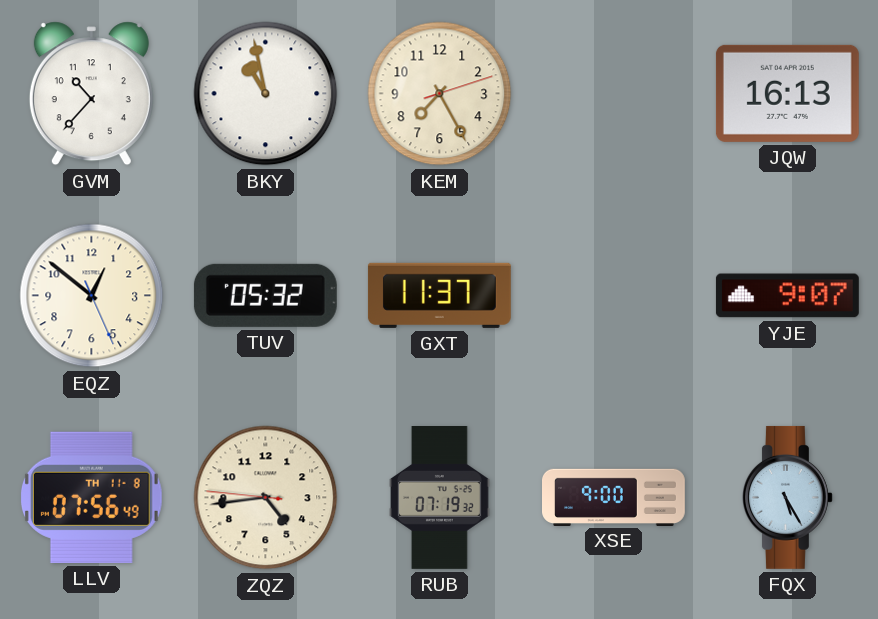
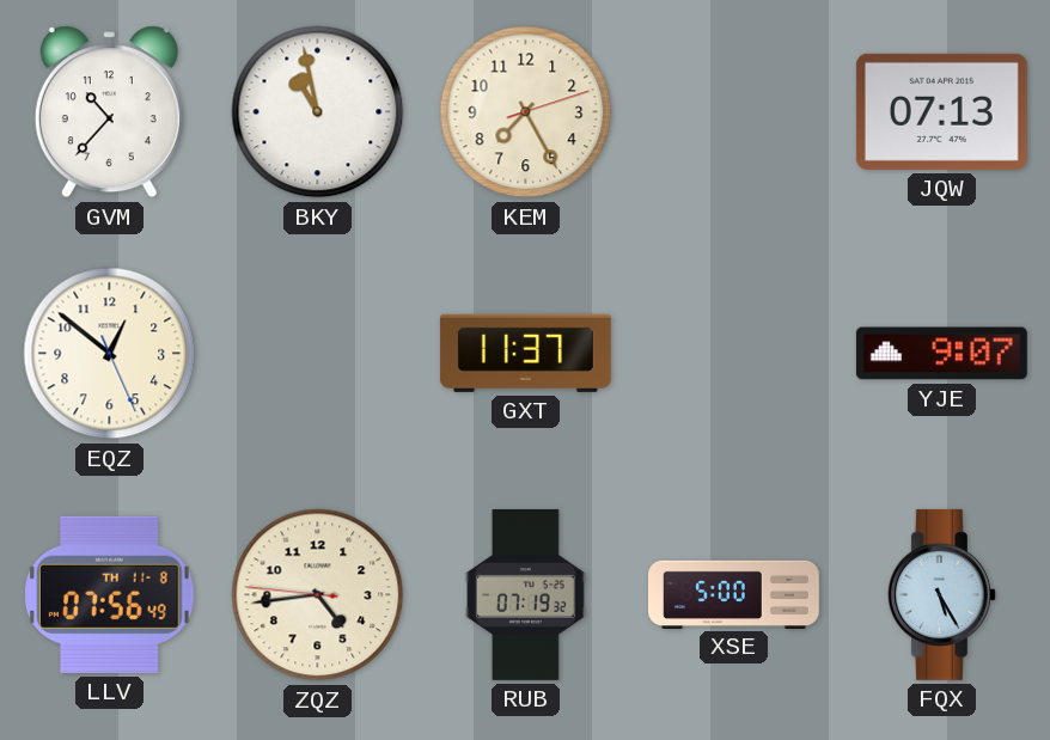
JQW: 16:13 -> 07:13 (941, 111)
TUV: 05:32 -> none (265, 295)
XSE: 9:00 -> 5:00 (734, 594)
